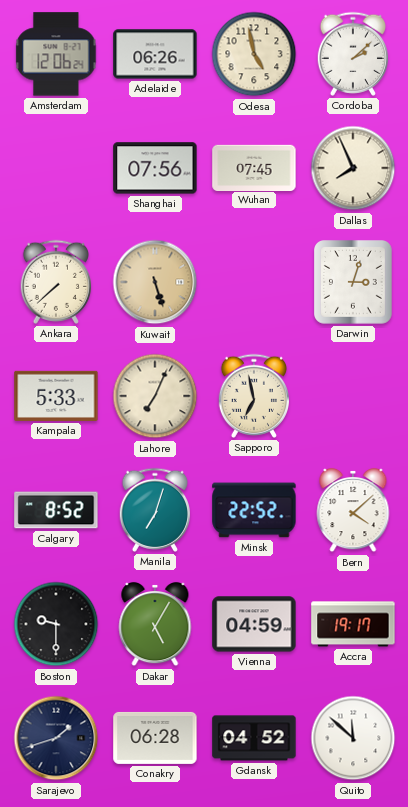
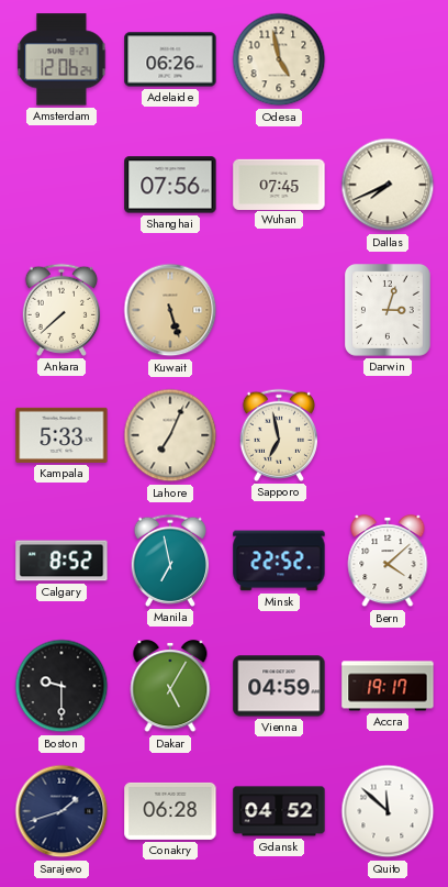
Cordoba: 2:08 -> none (352, 54)
Dallas: 7:56 -> 7:41 (388, 185)
Manila: 7:03 -> 6:58 (169, 561)
